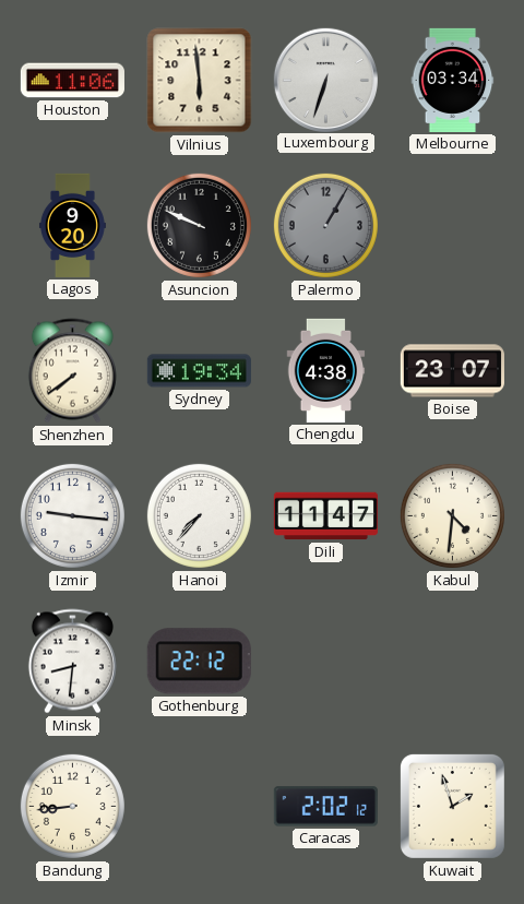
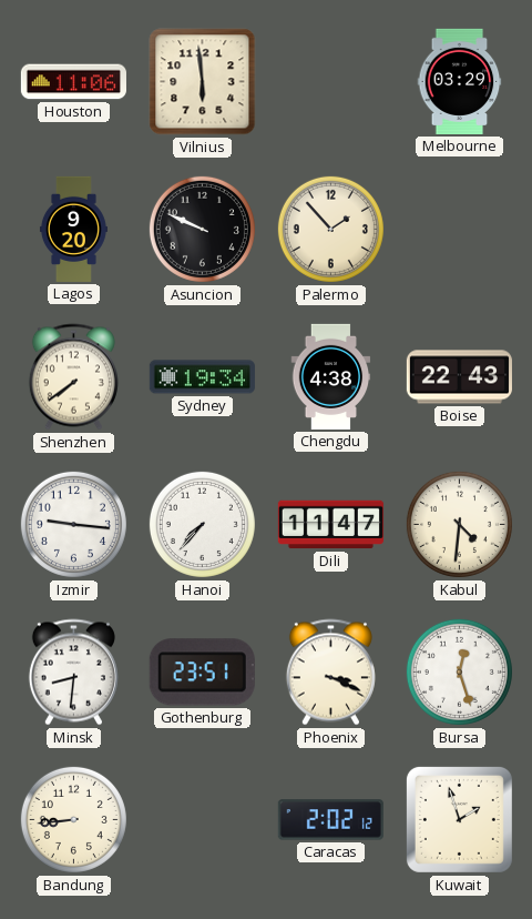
Luxembourg: 6:33 -> none (325, 80)
Melbourne: 03:34 -> 03:29 (460, 81)
Palermo: 1:05 -> 1:53 (330, 229)
Palermo dial: grey -> cream (330, 229)
Boise: 23:07 -> 22:43 (459, 377)
Gothenburg: 22:12 -> 23:51 (202, 673)
Phoenix: none -> 3:19 (330, 673)
Bursa: none -> 12:27 (459, 671)
